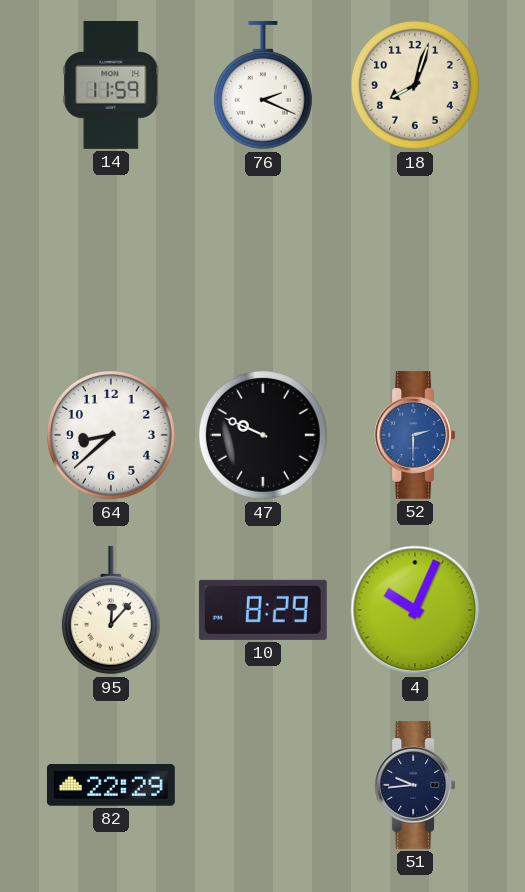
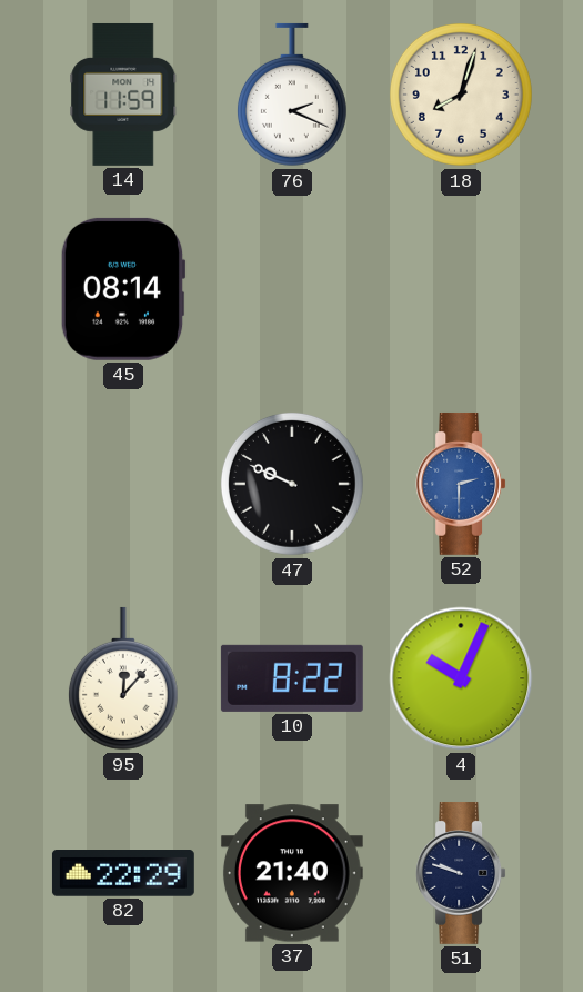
45: none -> 08:14 (123, 289)
64: 8:38 -> none (111, 435)
10: 8:29 -> 8:22 (292, 678)
37: none -> 21:40 (292, 873)
51: 9:44 -> 9:48 (461, 873)
